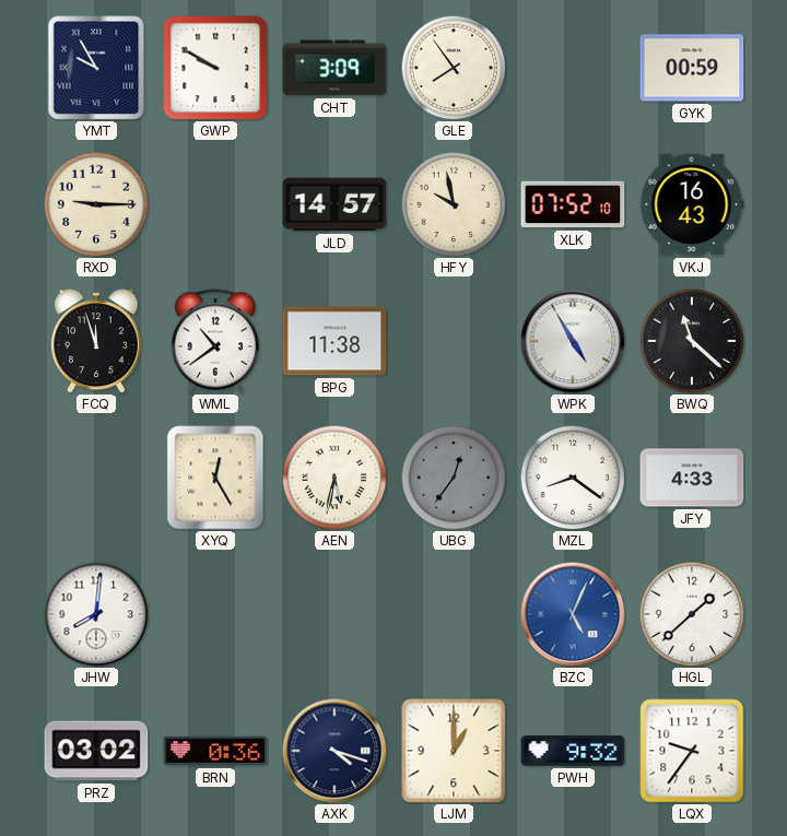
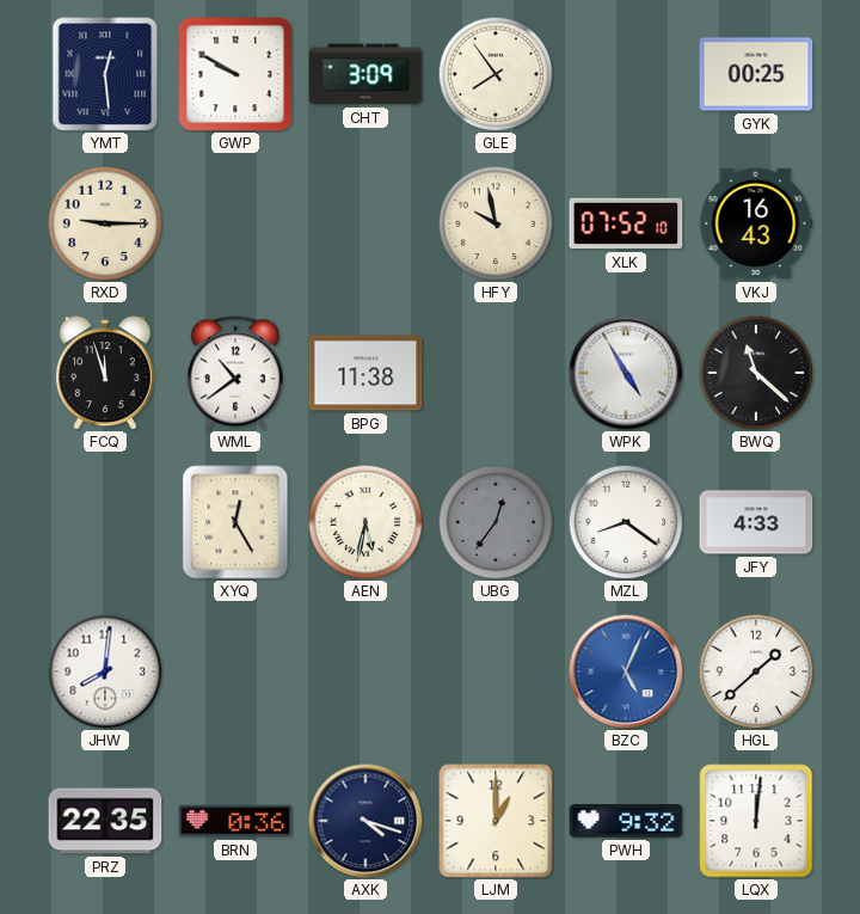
YMT: 9:55 -> 12:29 (105, 74)
GYK: 00:59 -> 00:25 (756, 74)
JLD: 14:57 -> none (334, 204)
PRZ: 03:02 -> 22:35 (105, 821)
LQX: 9:36 -> 12:01 (756, 821)
